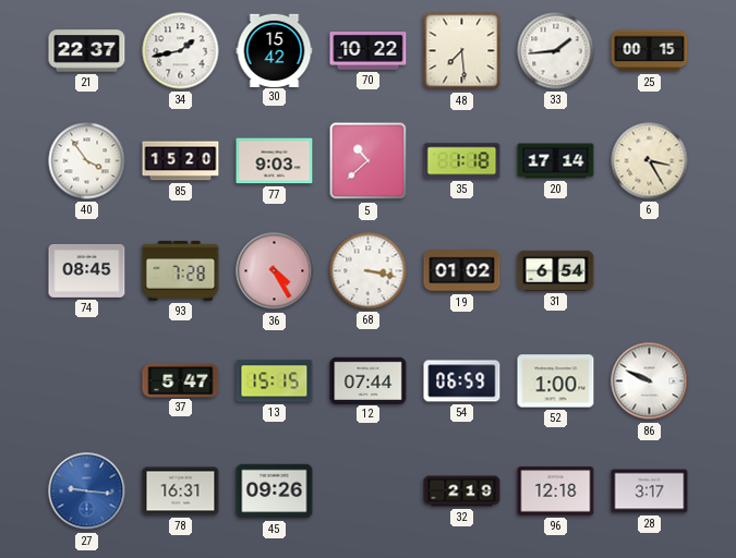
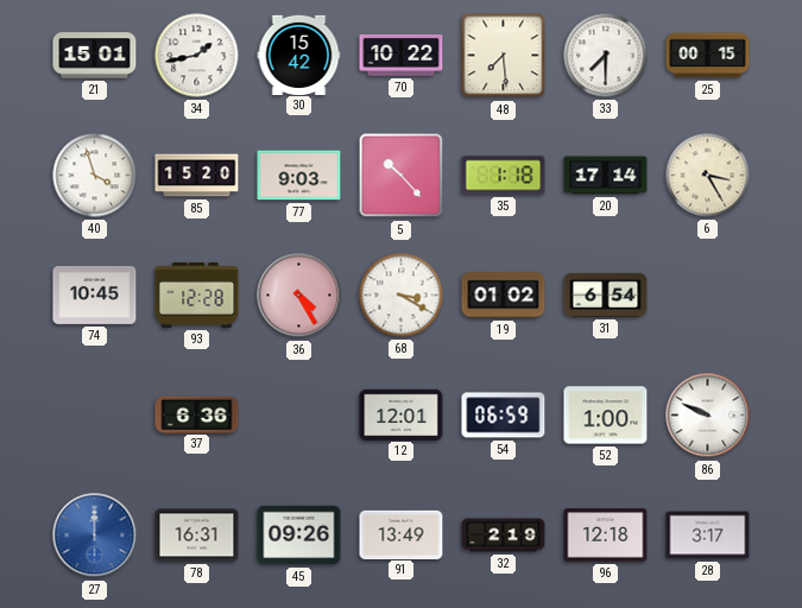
21: 22:37 -> 15:01 (95, 56)
33: 1:44 -> 7:30 (606, 56)
40: 3:54 -> 3:57 (95, 176)
5: 10:38 -> 10:23 (402, 176)
74: 08:45 -> 10:45 (95, 294)
93: 7:28 -> 12:28 (197, 294)
68: 3:17 -> 3:20 (402, 296)
37: 5:47 -> 6:36 (197, 414)
13: 15:15 -> none (275, 381)
12: 07:44 -> 12:01 (402, 414)
27: 9:16 -> 12:00 (95, 536)
91: none -> 13:49 (402, 534)
